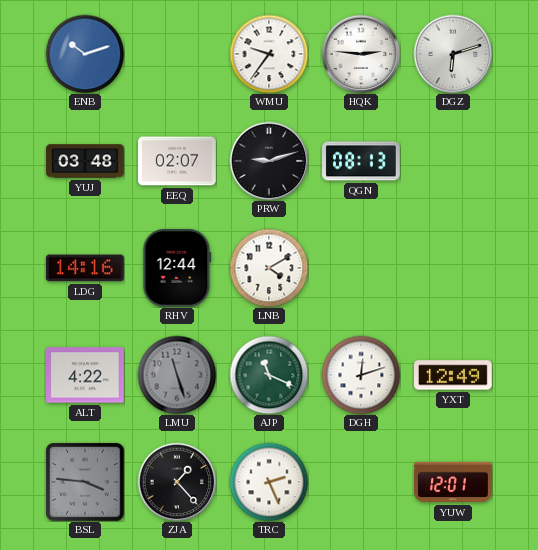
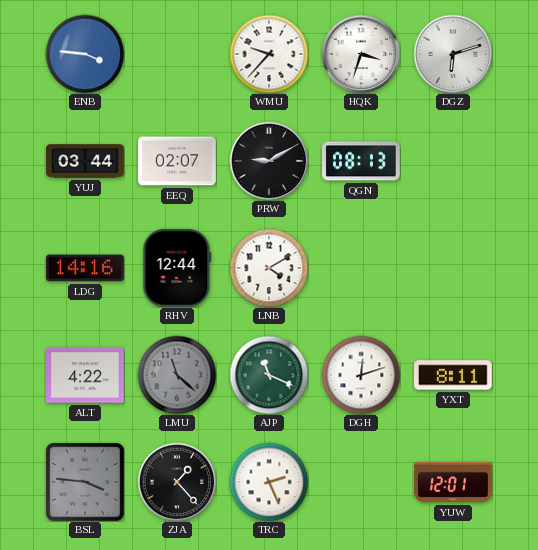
ENB: 10:12 -> 3:46 (85, 54)
WMU: 9:36 -> 9:37 (269, 54)
HQK: 2:46 -> 3:33 (361, 54)
YUJ: 03:48 -> 03:44 (85, 161)
PRW: 9:12 -> 9:10 (269, 161)
LMU: 11:27 -> 11:22 (177, 375)
YXT: 12:49 -> 8:11 (454, 375)
